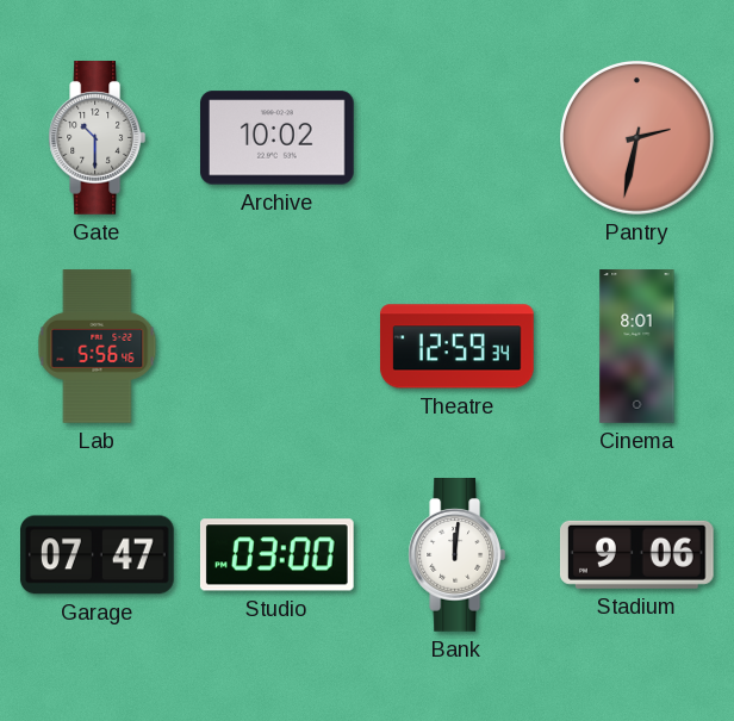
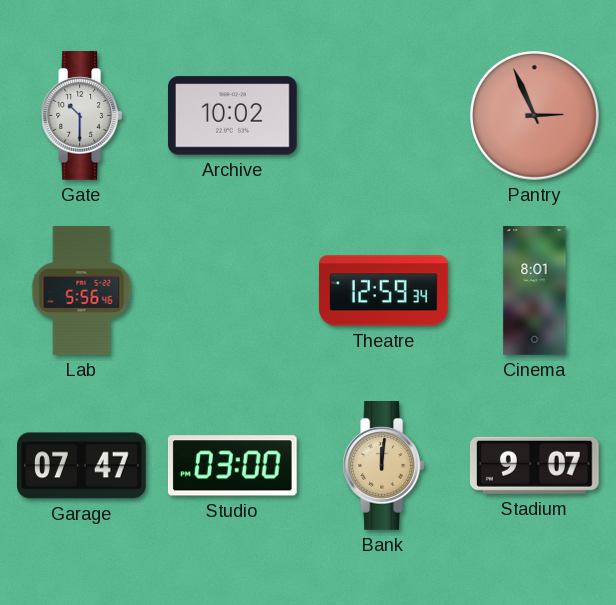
Pantry: 2:32 -> 2:56 (535, 116)
Bank dial: white -> champagne (384, 466)
Stadium: 9:06 -> 9:07 (534, 465)
